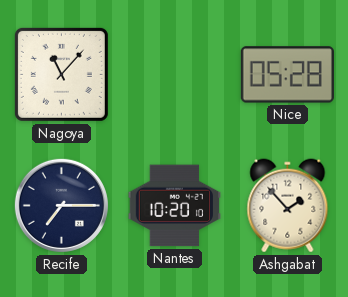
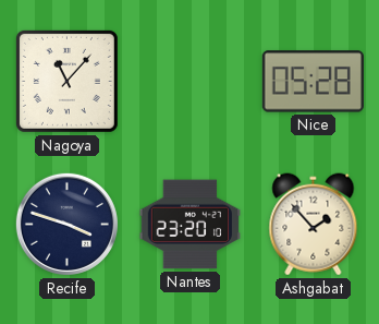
Recife: 7:15 -> 3:48 (66, 224)
Nantes: 10:20 -> 23:20 (189, 225)
